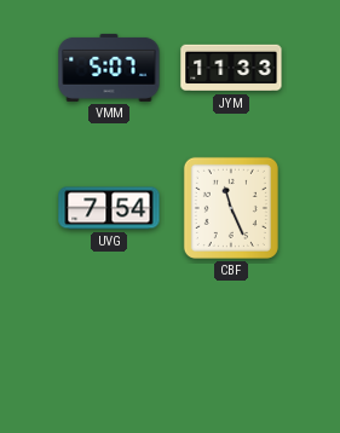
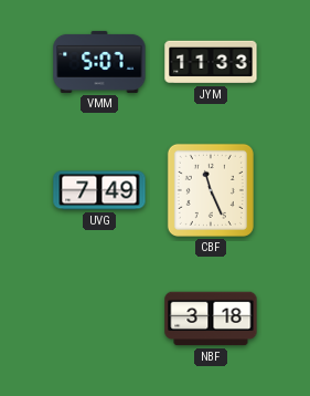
UVG: 7:54 -> 7:49 (99, 190)
NBF: none -> 3:18 (211, 319)
